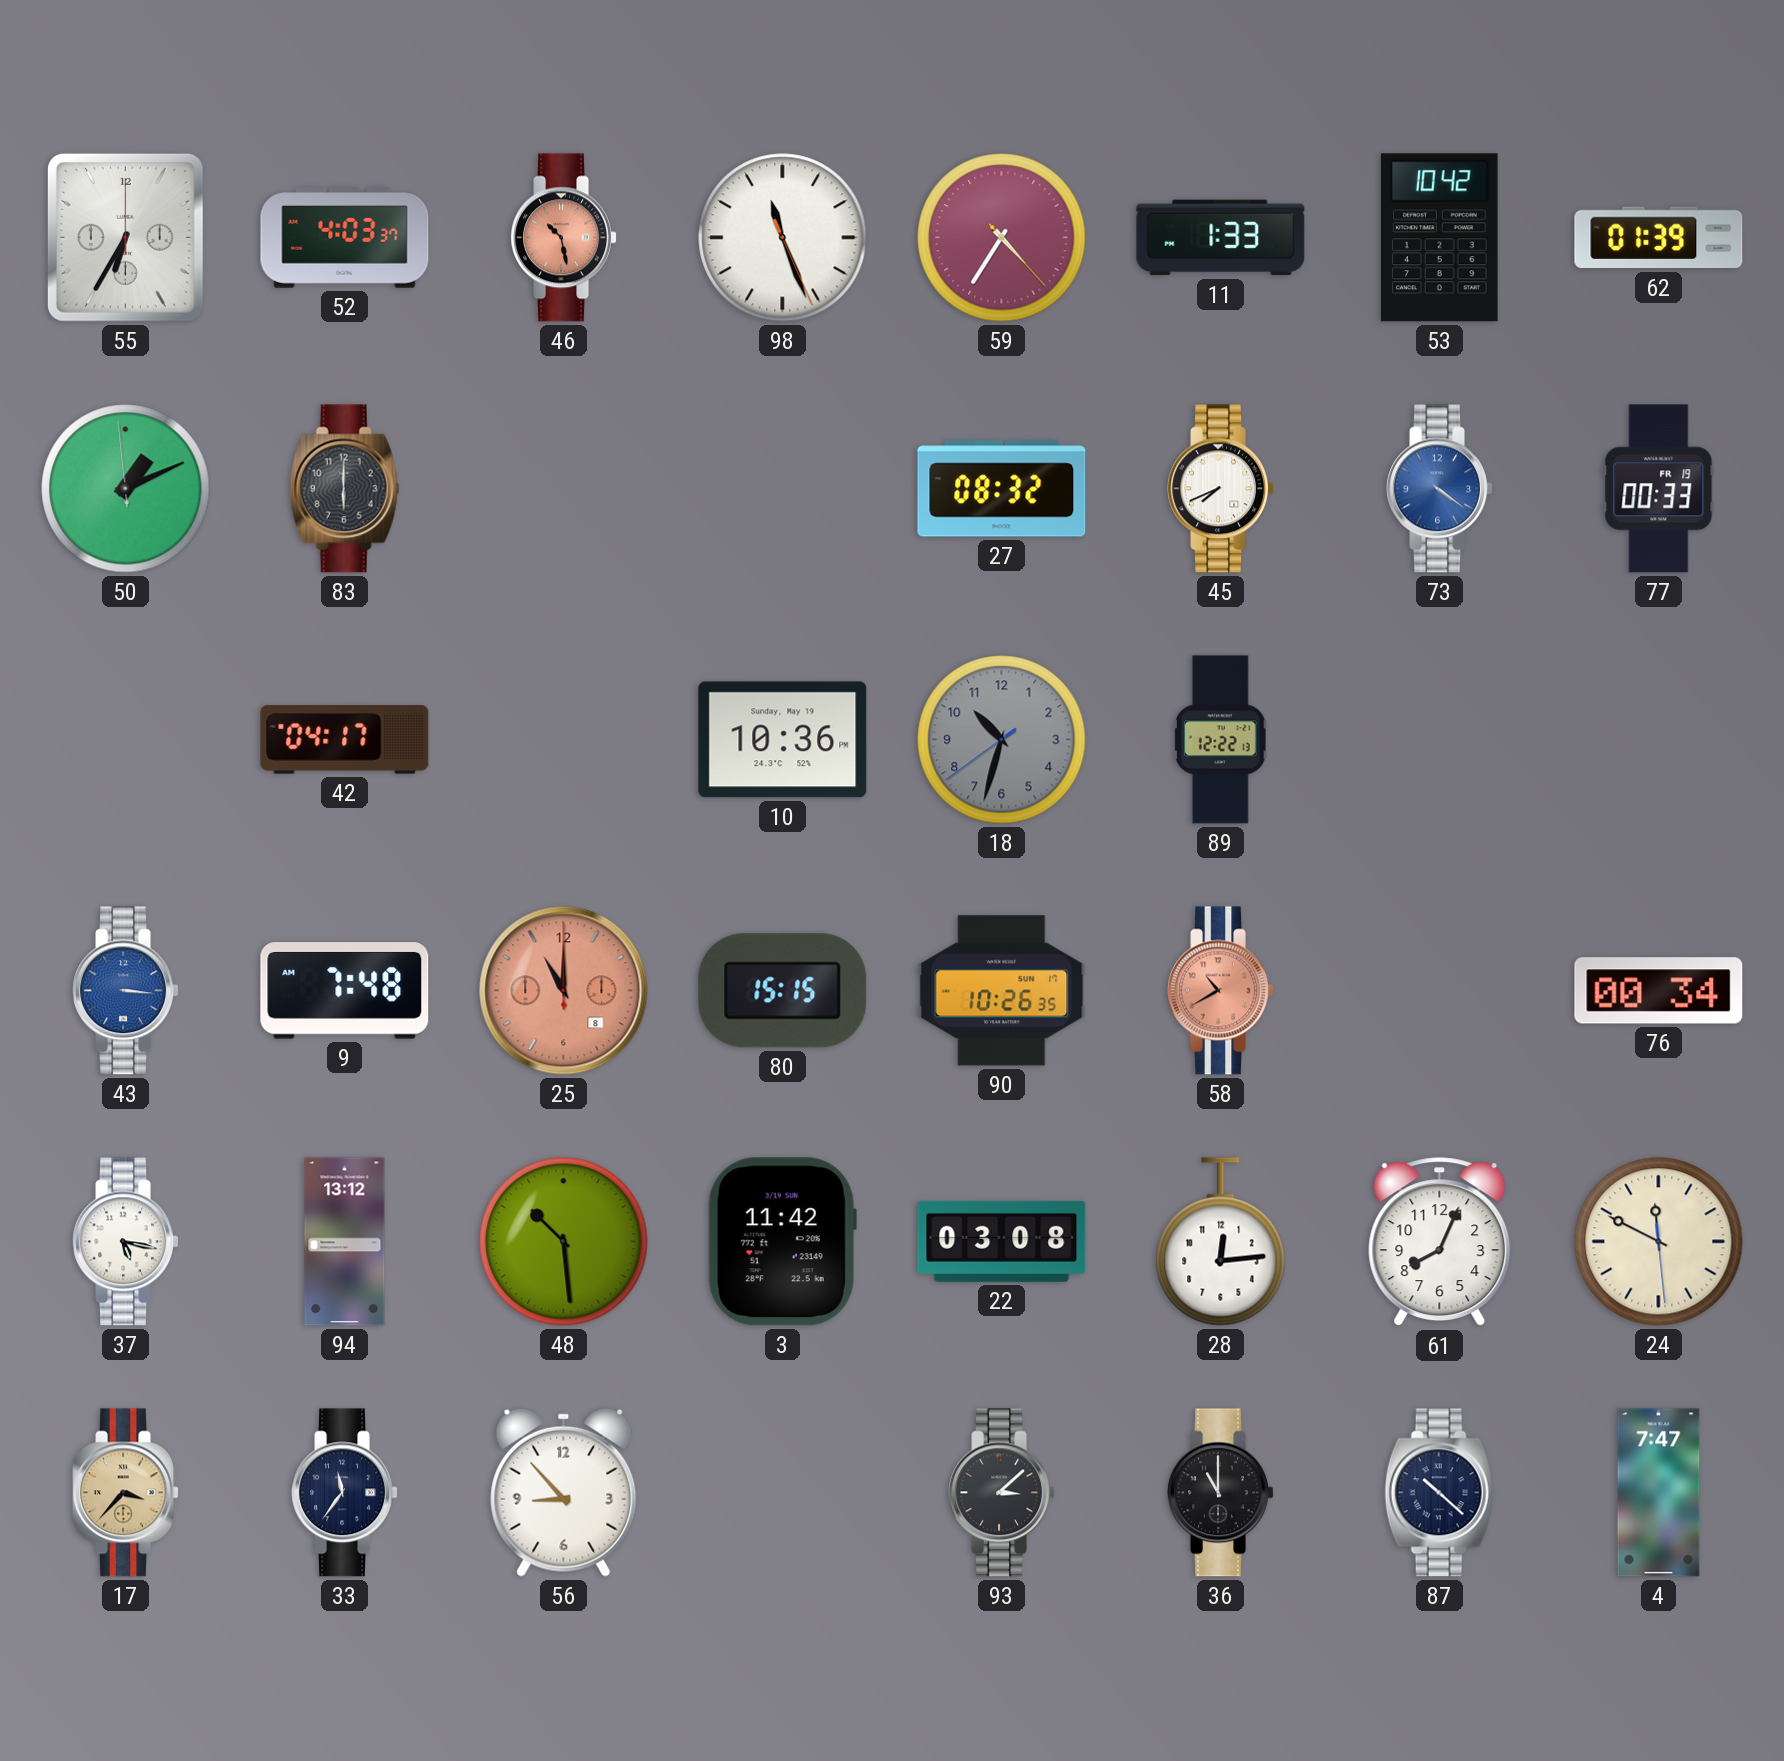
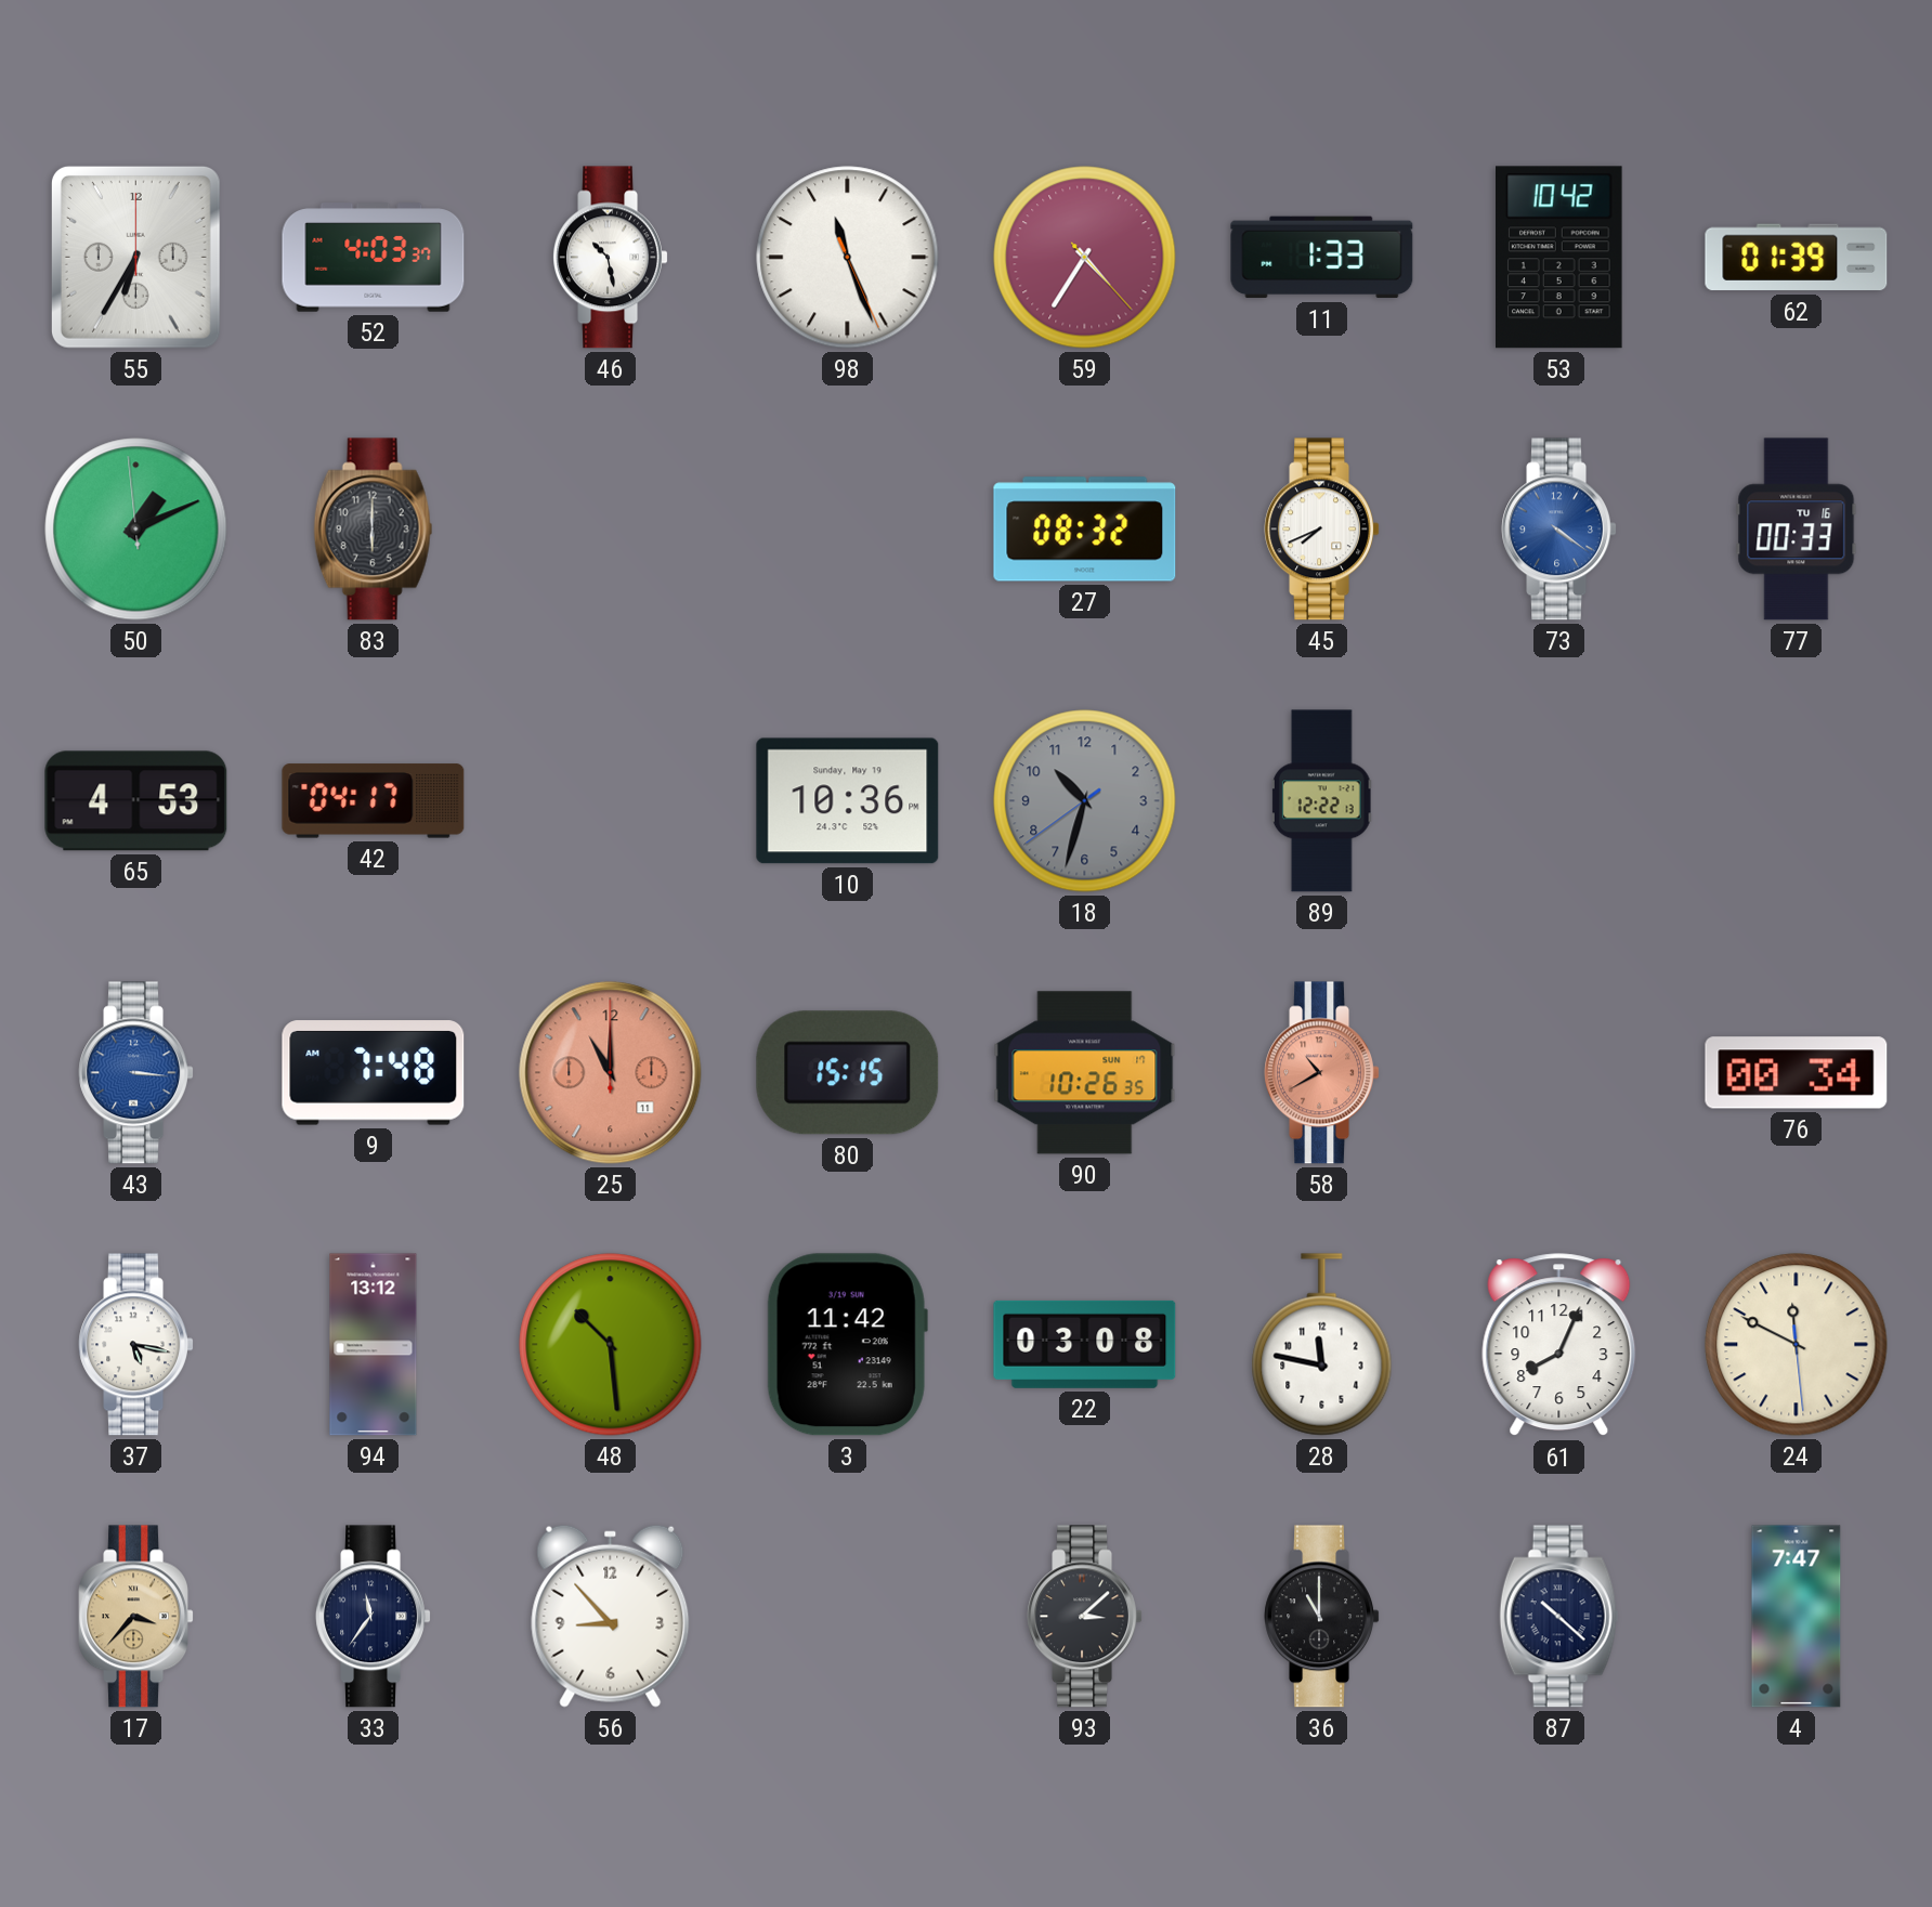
46 dial: salmon -> white (610, 258)
77 date: FR 19 -> TU 16 (1797, 530)
65: none -> 4:53 (136, 801)
25 date: 8 -> 11 (611, 1073)
28: 12:14 -> 11:47 (1322, 1345)
